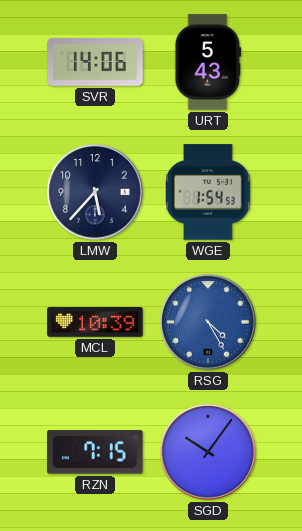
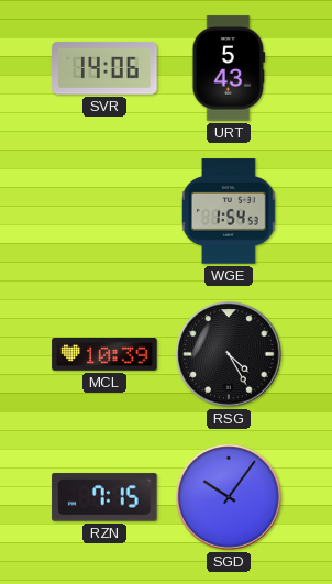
LMW: 5:37 -> none (95, 192)
RSG dial: blue -> black (229, 354)
